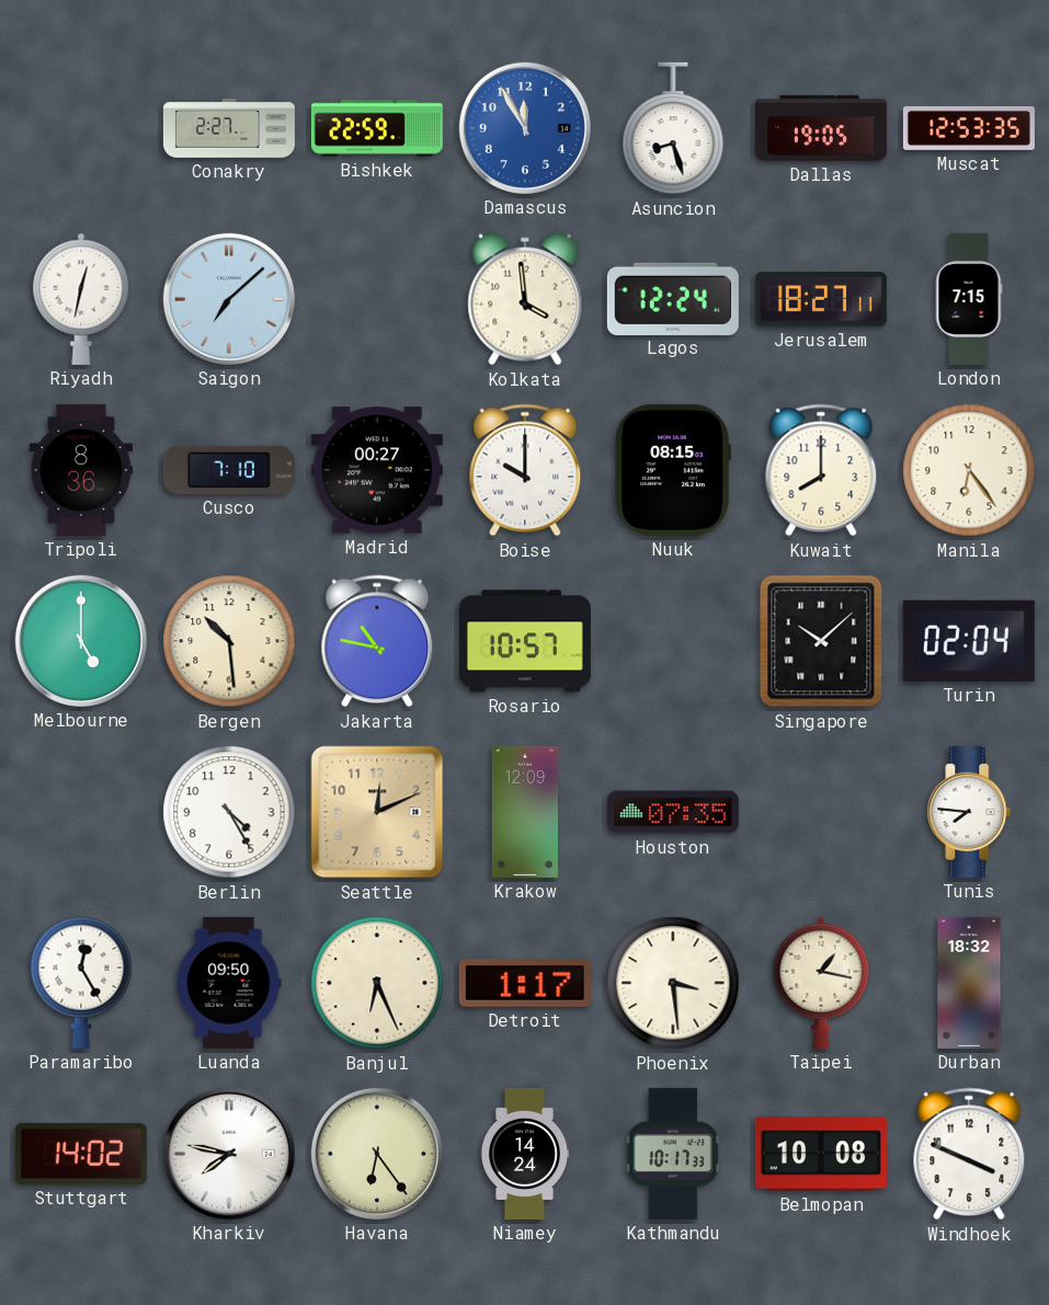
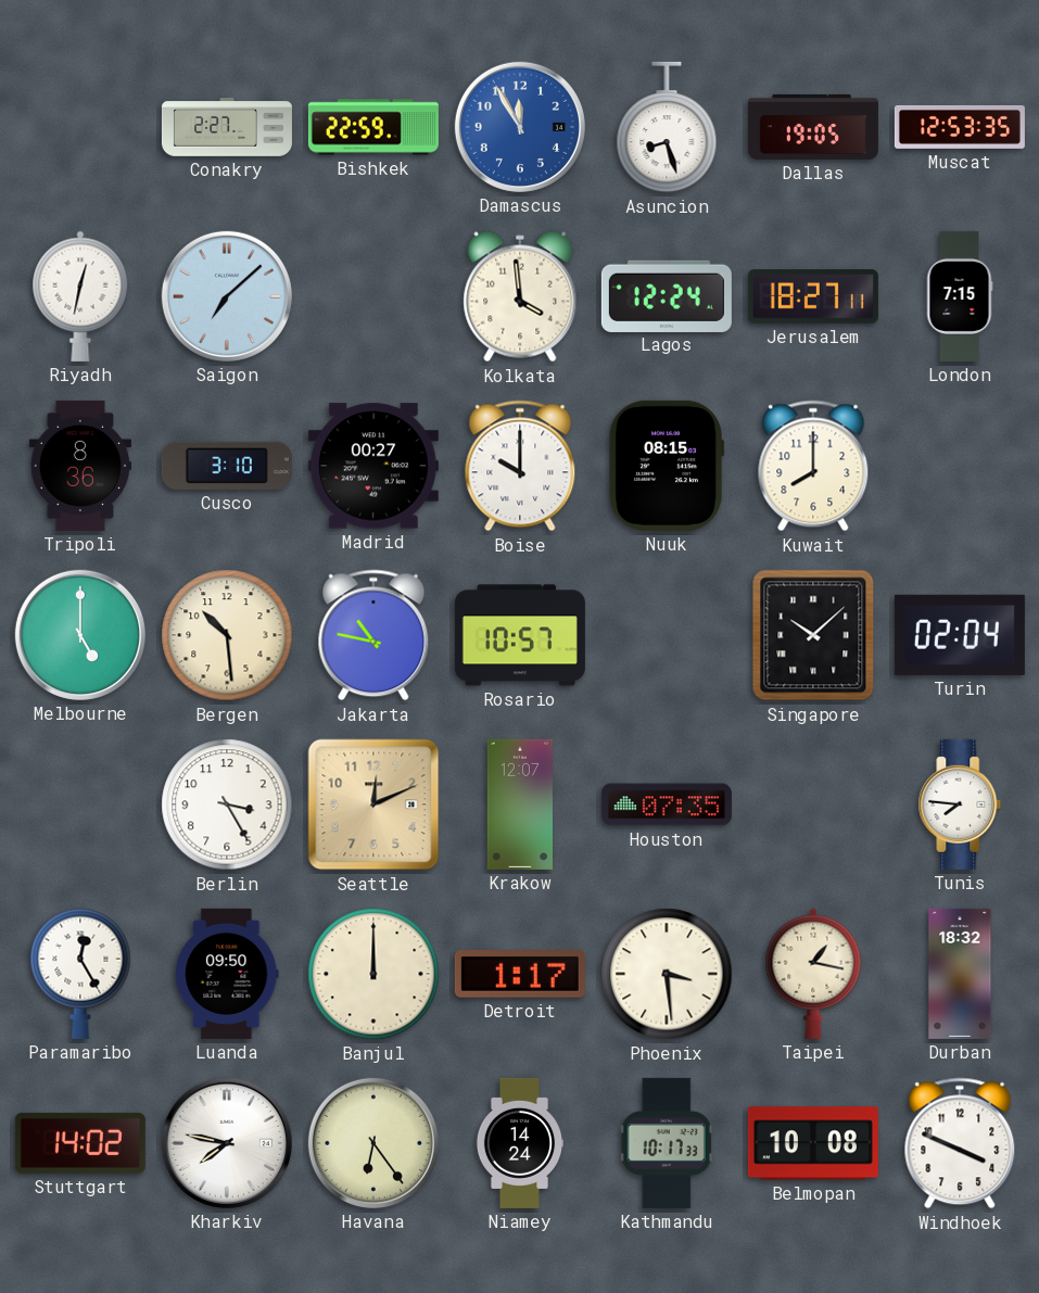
Cusco: 7:10 -> 3:10 (227, 466)
Manila: 6:24 -> none (969, 470)
Berlin: 4:25 -> 3:25 (227, 804)
Krakow: 12:09 -> 12:07 (519, 804)
Banjul: 6:26 -> 12:00 (373, 974)
